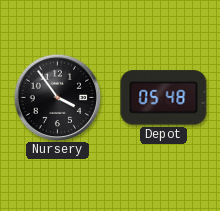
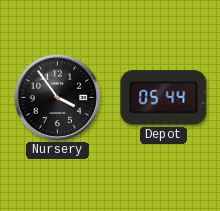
Depot: 05:48 -> 05:44 (164, 98)
